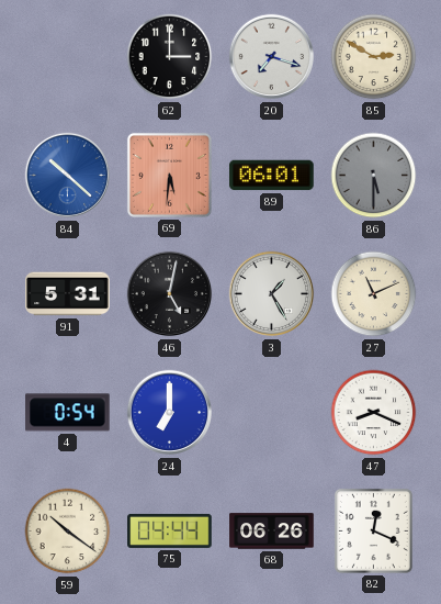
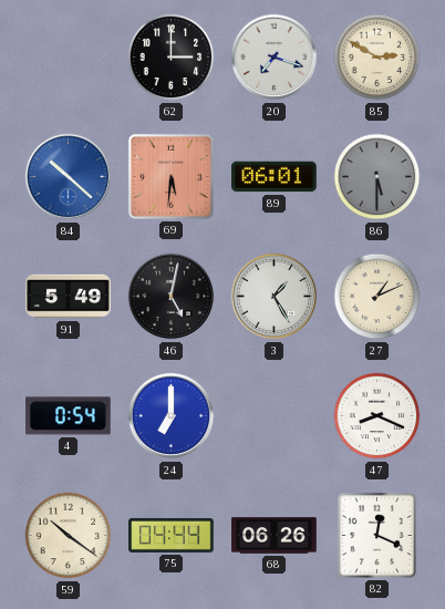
91: 5:31 -> 5:49 (69, 297)
27: 11:11 -> 1:11 (377, 297)
